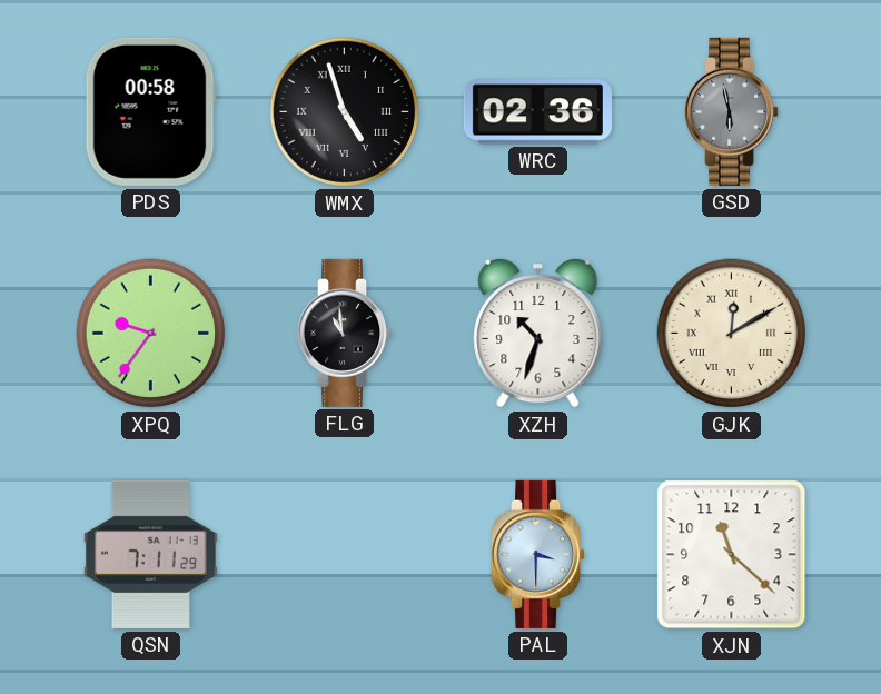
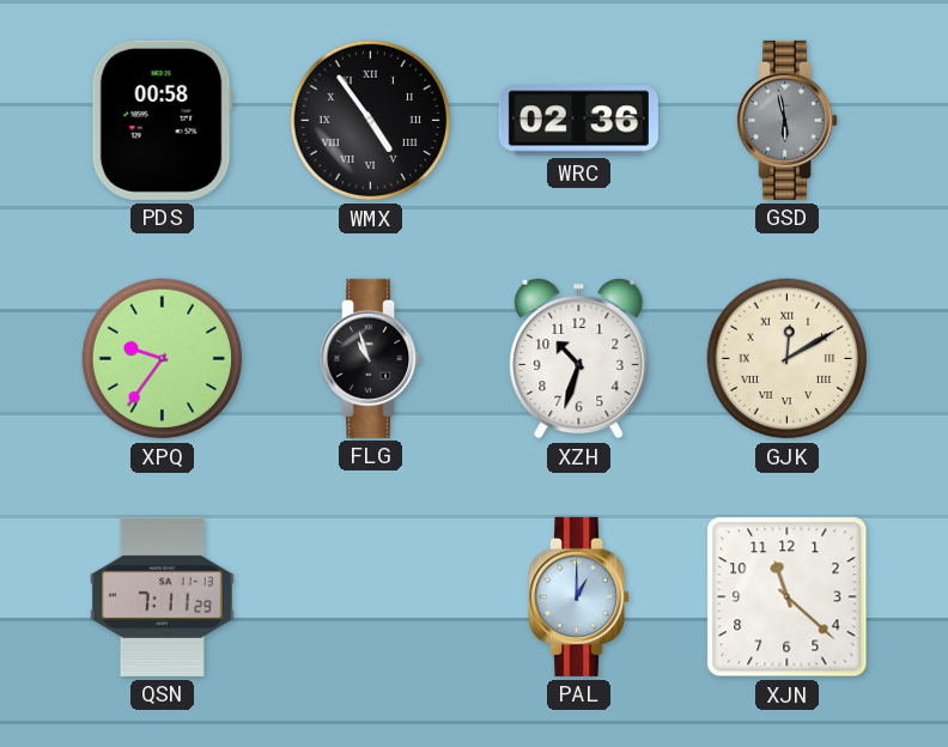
WMX: 4:57 -> 4:54 (371, 121)
FLG: 10:59 -> 10:57 (371, 358)
PAL: 3:30 -> 1:00 (579, 596)
